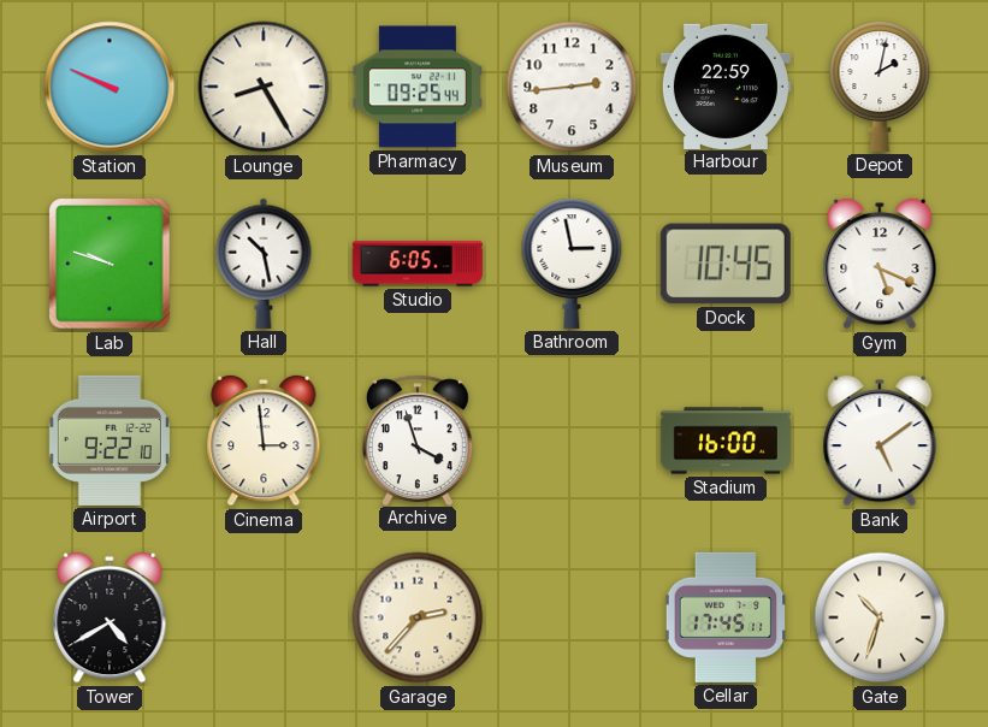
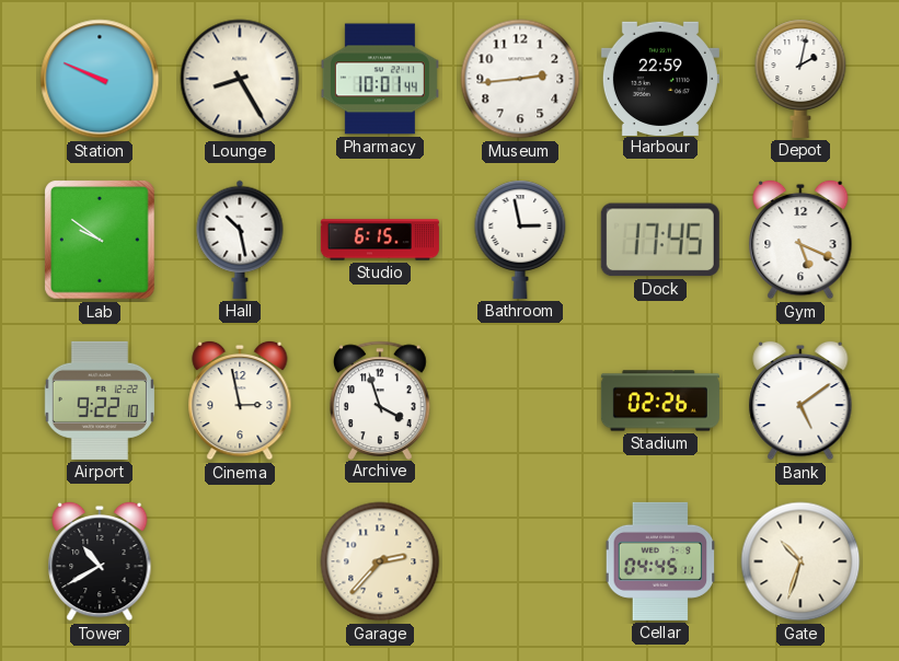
Pharmacy: 09:25 -> 10:01 (380, 79)
Lab: 9:48 -> 9:51 (100, 240)
Studio: 6:05 -> 6:15 (380, 240)
Dock: 10:45 -> 17:45 (660, 240)
Cinema: 2:59 -> 2:58 (240, 401)
Stadium: 16:00 -> 02:26 (660, 401)
Tower: 4:40 -> 10:40 (100, 561)
Cellar: 17:45 -> 04:45 (660, 561)
